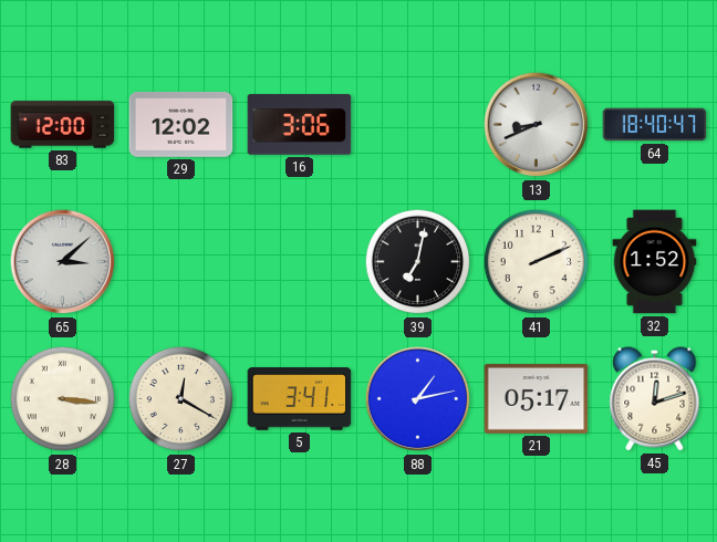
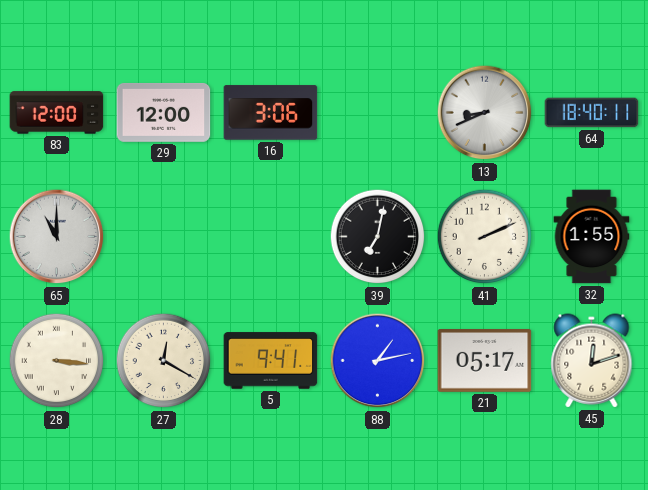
29: 12:02 -> 12:00 (164, 112)
64: 18:40:47 -> 18:40:11 (592, 113)
65: 3:08 -> 11:00 (57, 237)
32: 1:52 -> 1:55 (592, 237)
5: 3:41 -> 9:41 (271, 361)
